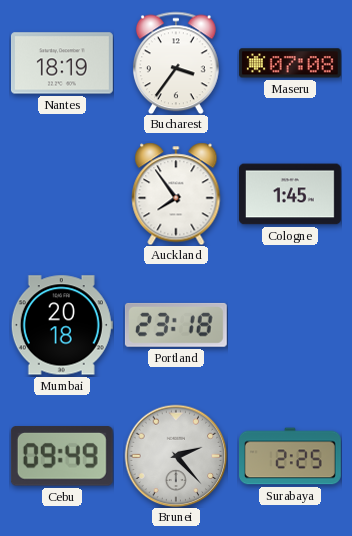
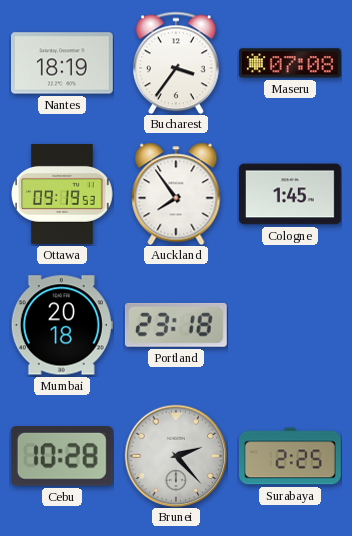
Ottawa: none -> 09:19 (62, 194)
Cebu: 09:49 -> 10:28 (62, 456)
